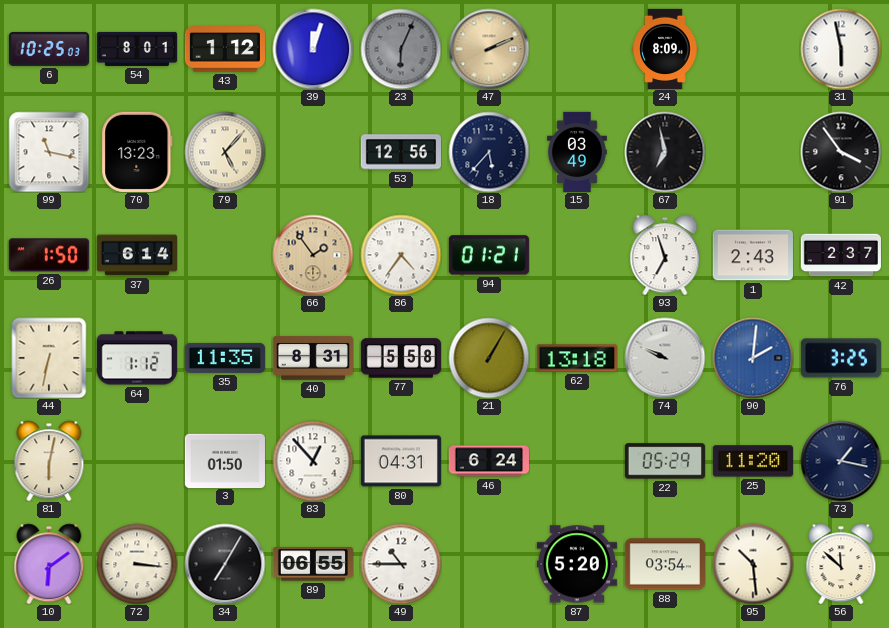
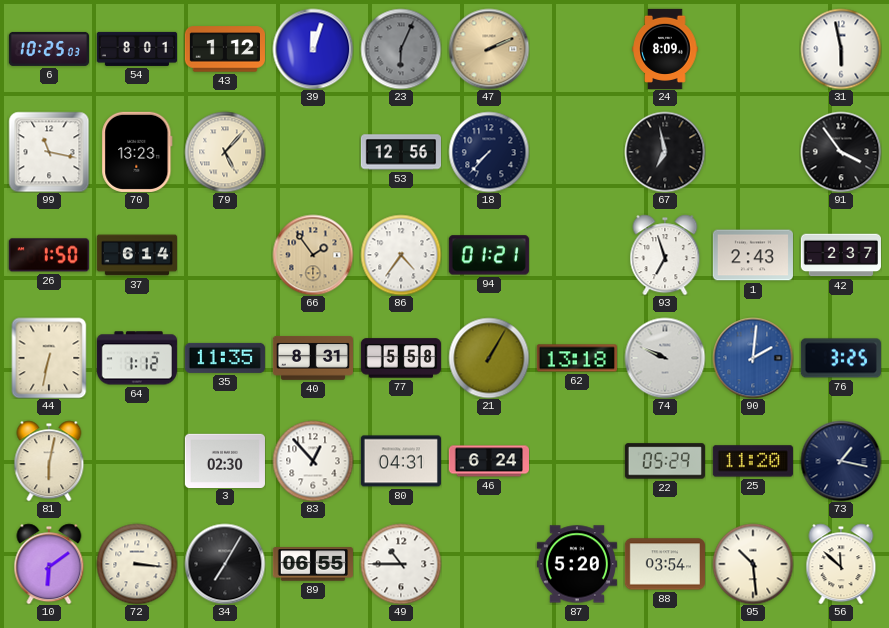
18: 5:37 -> 7:37 (489, 152)
15: 03:49 -> none (578, 151)
3: 01:50 -> 02:30 (225, 460)
